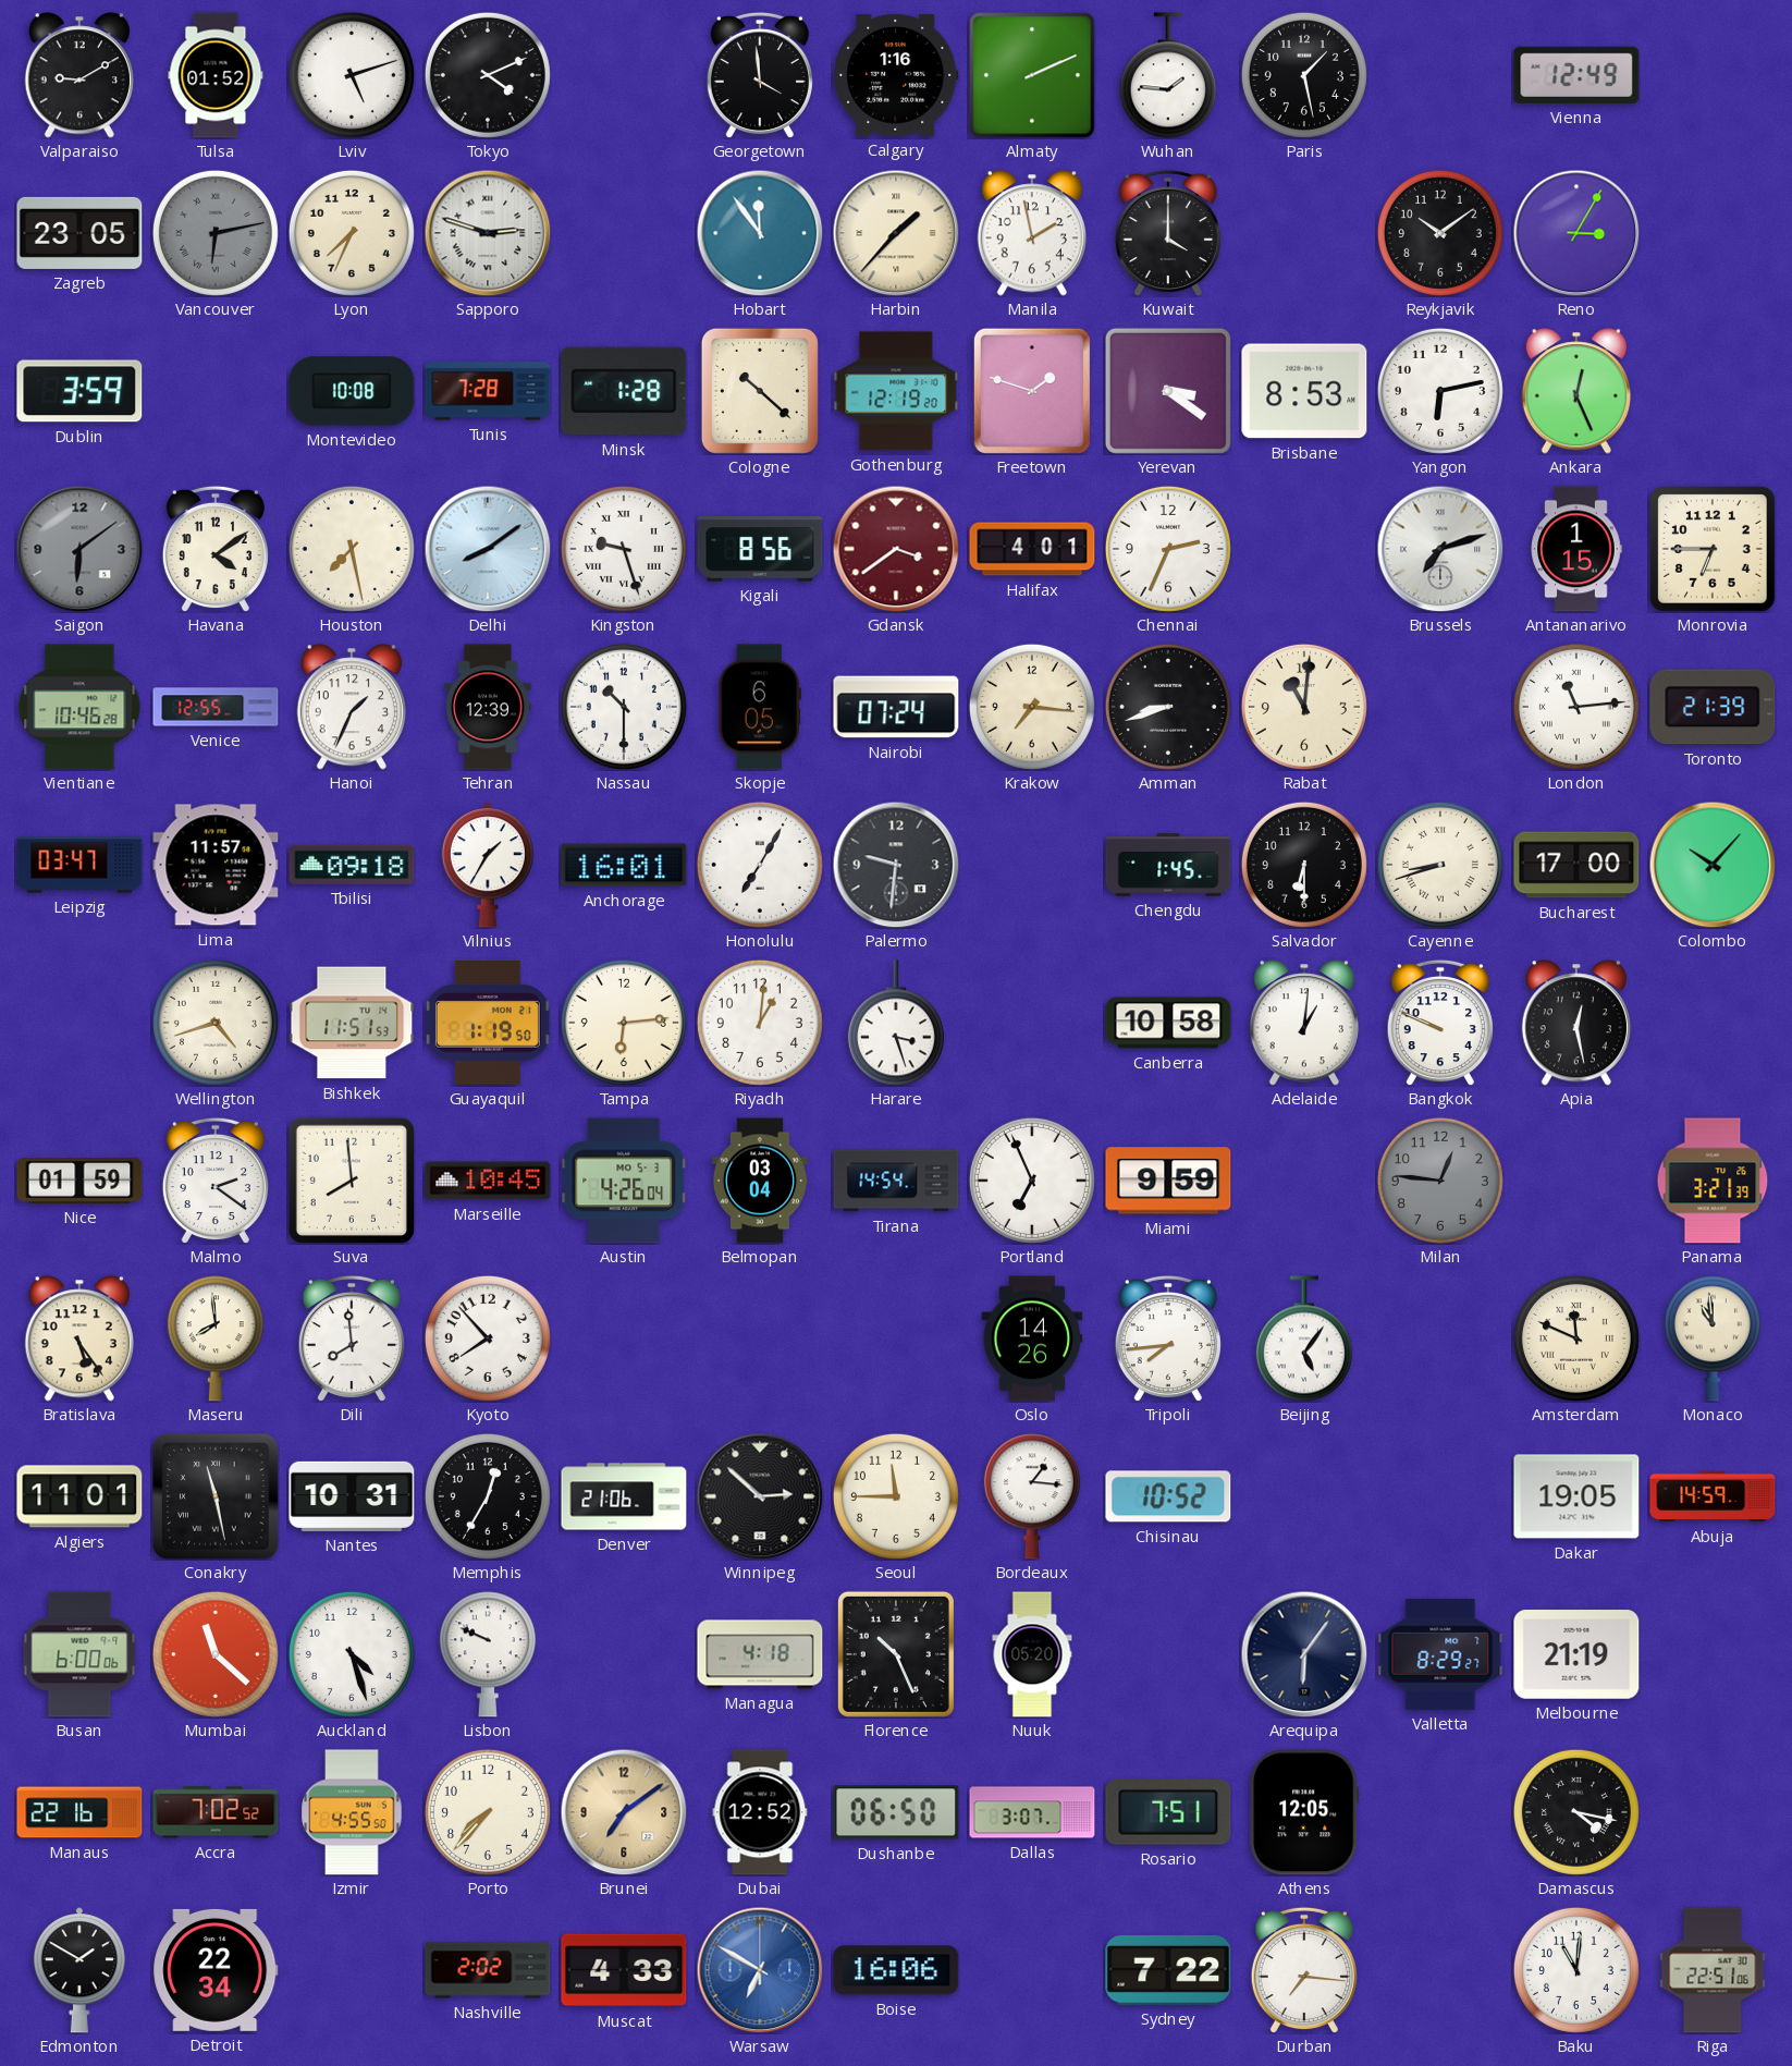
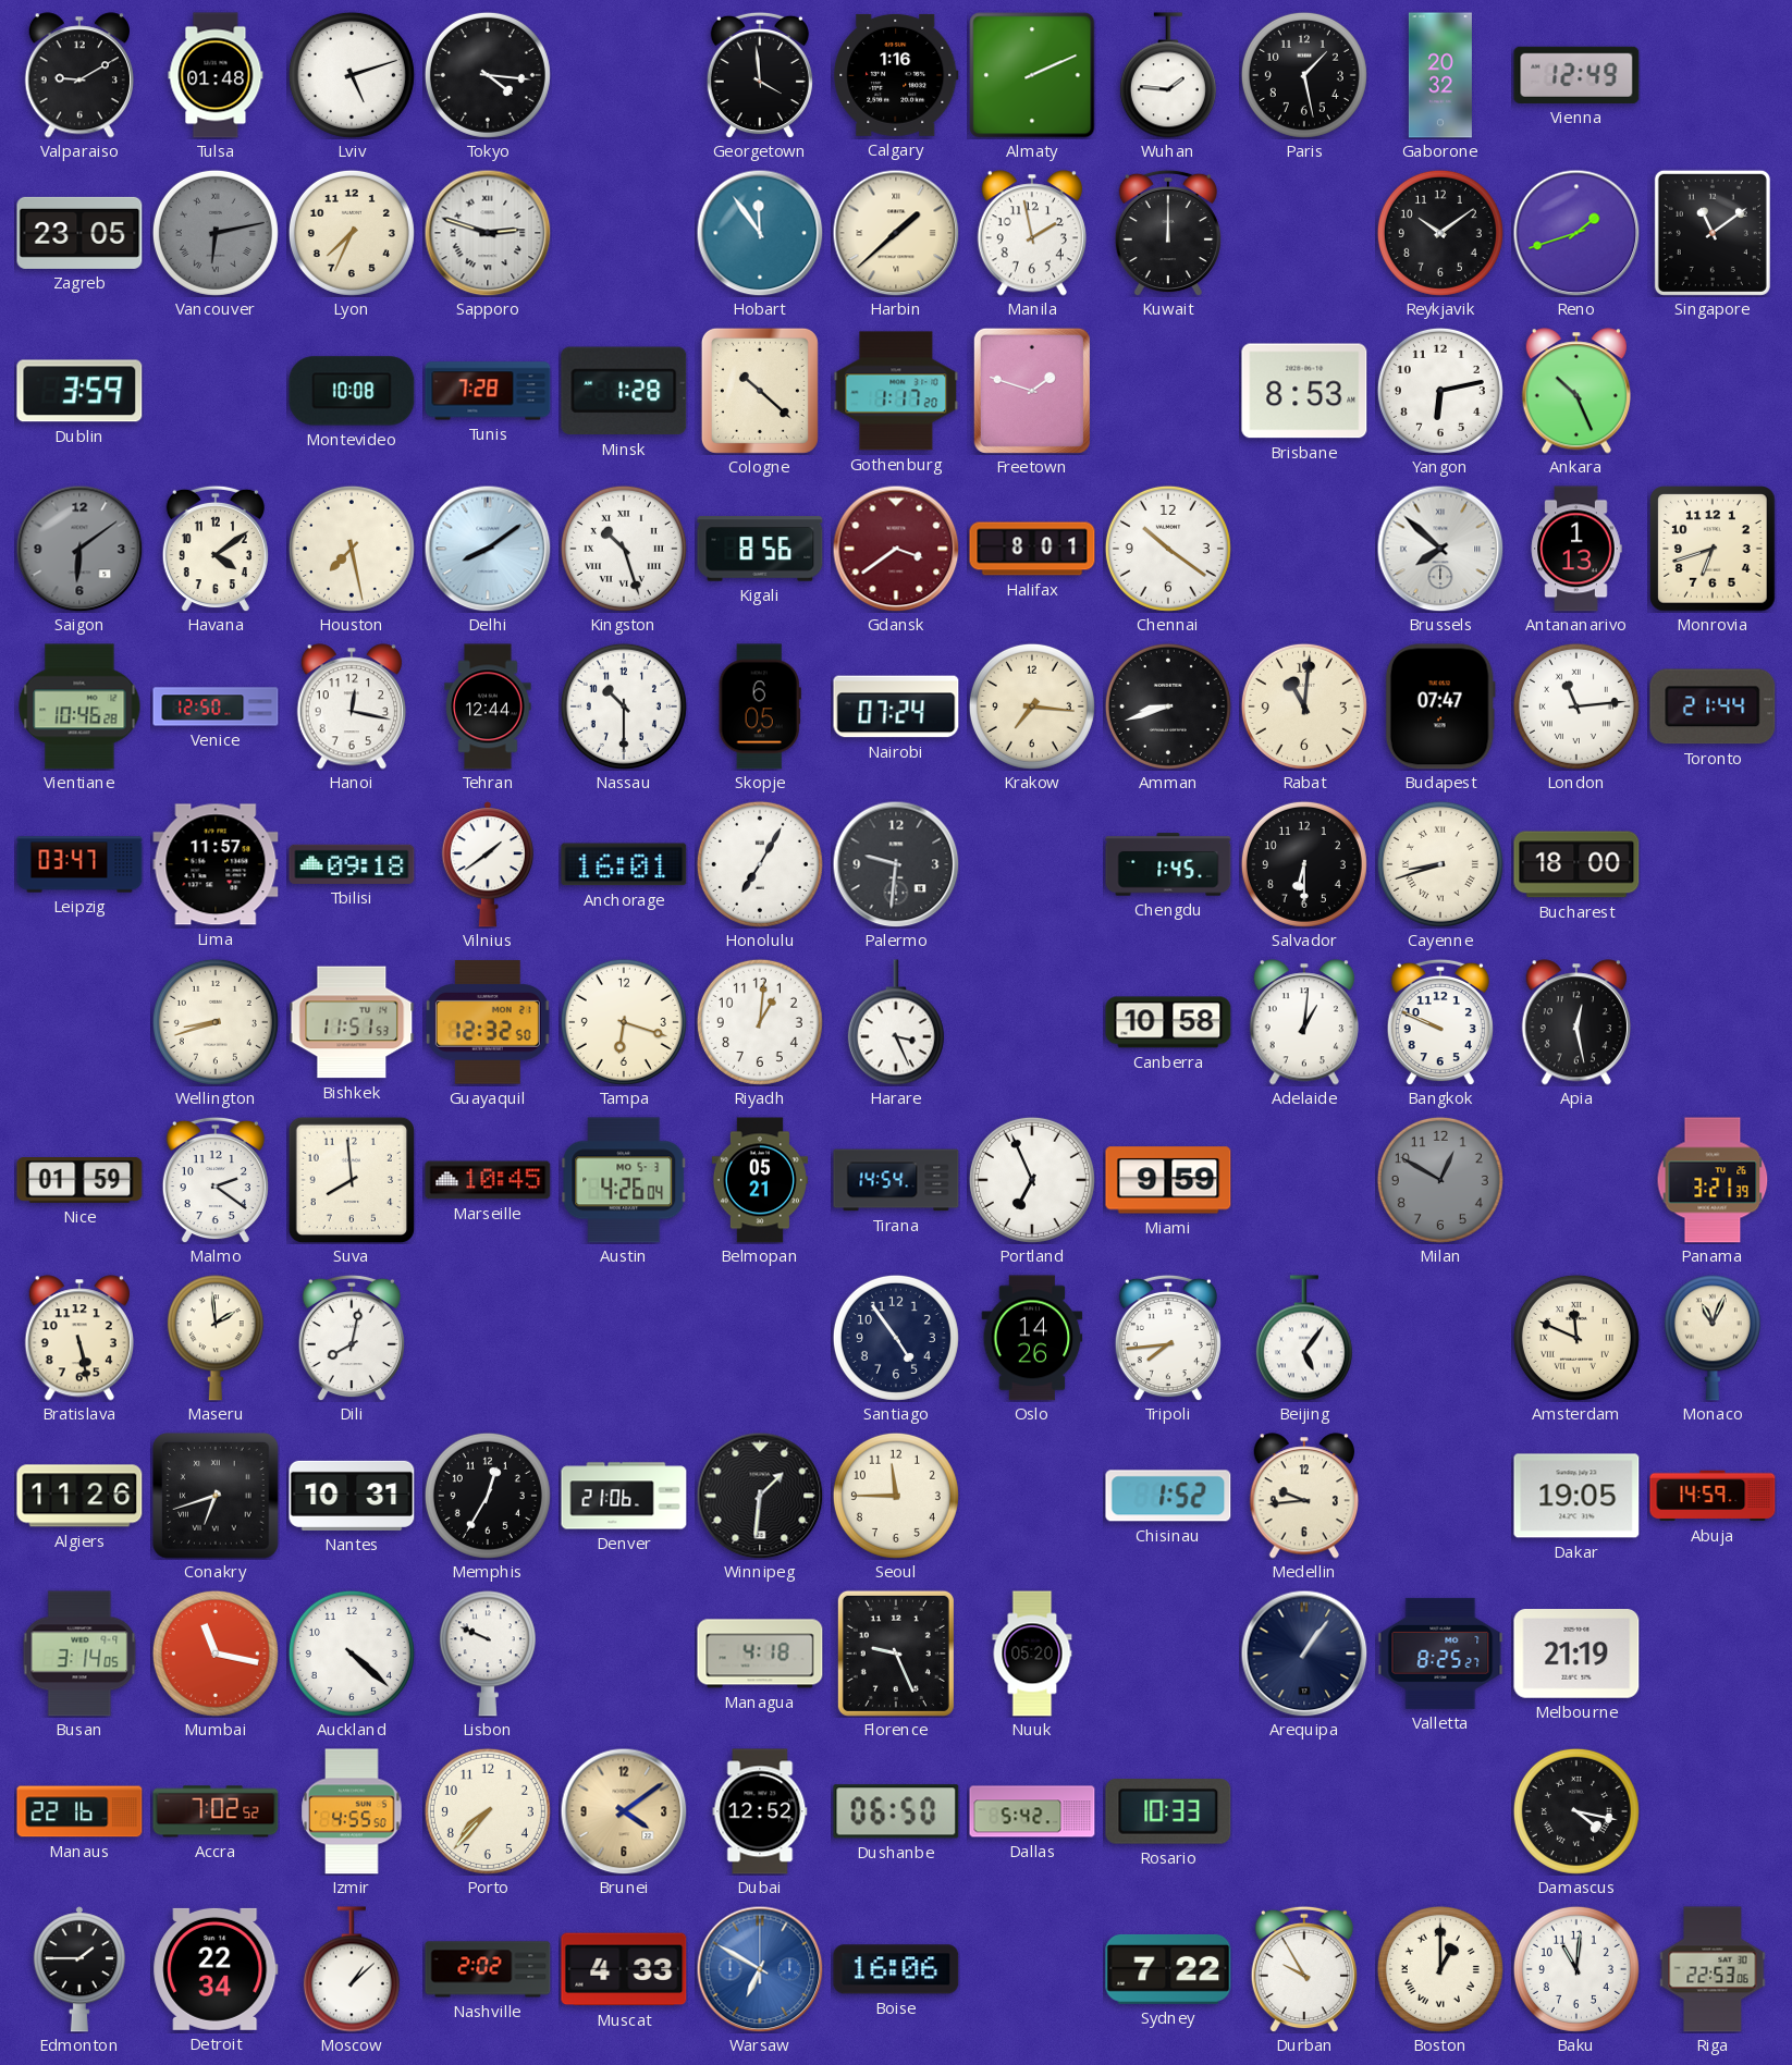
Tulsa: 01:52 -> 01:48 (216, 75)
Tokyo: 4:11 -> 4:16 (488, 75)
Gaborone: none -> 20:32 (1440, 75)
Harbin: 1:37 -> 1:38 (896, 233)
Kuwait: 4:00 -> 12:00 (1168, 233)
Reno: 3:05 -> 1:42 (1576, 233)
Singapore: none -> 11:09 (1713, 233)
Gothenburg: 12:19 -> 1:17 (896, 391)
Yerevan: 3:21 -> none (1168, 391)
Ankara: 12:26 -> 10:26 (1576, 391)
Kingston: 9:27 -> 10:27 (624, 549)
Halifax: 4:01 -> 8:01 (1032, 549)
Chennai: 2:34 -> 10:21 (1168, 549)
Brussels: 7:12 -> 7:52 (1440, 549)
Antananarivo: 1:15 -> 1:13 (1576, 549)
Monrovia: 6:45 -> 6:42 (1713, 549)
Venice: 12:55 -> 12:50 (216, 706)
Hanoi: 1:34 -> 12:17 (352, 706)
Tehran: 12:39 -> 12:44 (488, 706)
Budapest: none -> 07:47 (1440, 706)
Toronto: 21:39 -> 21:44 (1713, 706)
Vilnius: 1:35 -> 1:39 (488, 864)
Bucharest: 17:00 -> 18:00 (1576, 864)
Colombo: 10:07 -> none (1713, 865)
Wellington: 4:42 -> 8:42 (216, 1022)
Guayaquil: 1:19 -> 12:32 (488, 1022)
Tampa: 6:14 -> 6:18 (624, 1022)
Harare: 3:27 -> 3:26 (896, 1022)
Belmopan: 03:04 -> 05:21 (760, 1180)
Milan: 12:46 -> 12:50 (1440, 1180)
Bratislava: 5:24 -> 5:28 (79, 1338)
Maseru: 7:59 -> 1:59 (216, 1338)
Dili: 7:59 -> 8:02 (352, 1338)
Kyoto: 7:53 -> none (488, 1338)
Santiago: none -> 4:54 (896, 1338)
Monaco: 10:59 -> 11:04 (1713, 1338)
Algiers: 11:01 -> 11:26 (79, 1496)
Conakry: 11:28 -> 6:42 (216, 1496)
Winnipeg: 2:52 -> 1:31 (760, 1496)
Bordeaux: 1:16 -> none (1032, 1496)
Chisinau: 10:52 -> 1:52 (1168, 1496)
Medellin: none -> 9:44 (1304, 1496)
Busan: 6:00 -> 3:14 (79, 1654)
Mumbai: 11:22 -> 11:17 (216, 1654)
Auckland: 4:27 -> 4:22 (352, 1654)
Florence: 10:26 -> 9:26 (896, 1654)
Arequipa: 6:06 -> 1:06 (1304, 1654)
Valletta: 8:29 -> 8:25 (1440, 1654)
Brunei: 7:09 -> 4:09 (624, 1811)
Dallas: 3:07 -> 5:42 (1032, 1811)
Rosario: 7:51 -> 10:33 (1168, 1812)
Athens: 12:05 -> none (1304, 1812)
Edmonton: 1:50 -> 1:45 (79, 1969)
Moscow: none -> 1:08 (352, 1969)
Durban: 7:16 -> 9:55 (1304, 1969)
Boston: none -> 1:00 (1440, 1969)
Riga: 22:51 -> 22:53 (1713, 1969)
